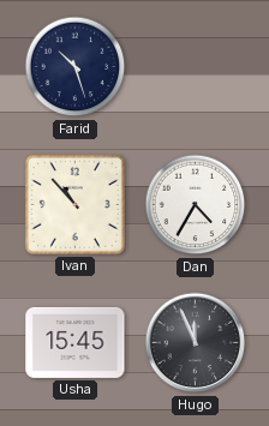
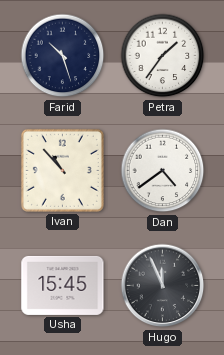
Petra: none -> 1:36 (163, 56)
Dan: 4:35 -> 4:39 (163, 171)
